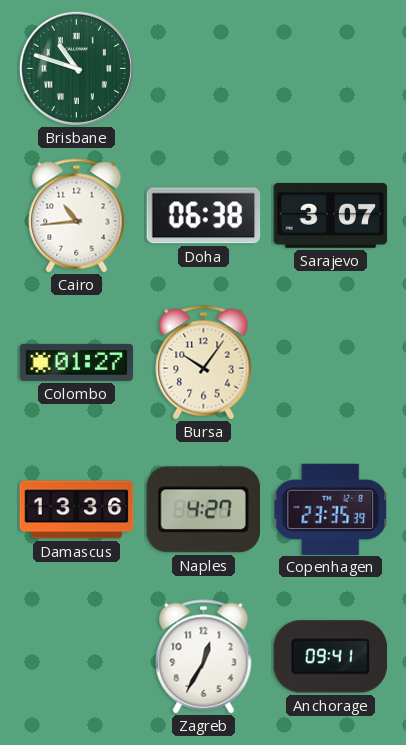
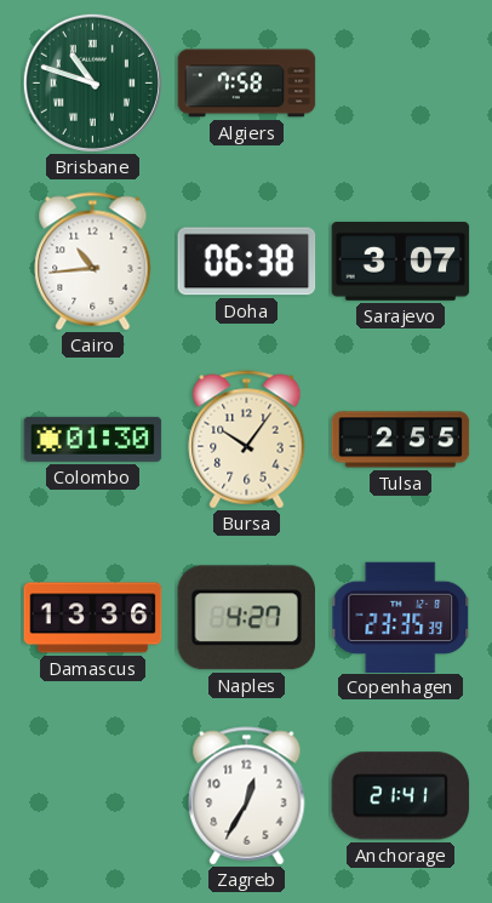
Algiers: none -> 7:58 (247, 84)
Colombo: 01:27 -> 01:30 (93, 439)
Tulsa: none -> 2:55 (401, 440)
Anchorage: 09:41 -> 21:41 (401, 796)
